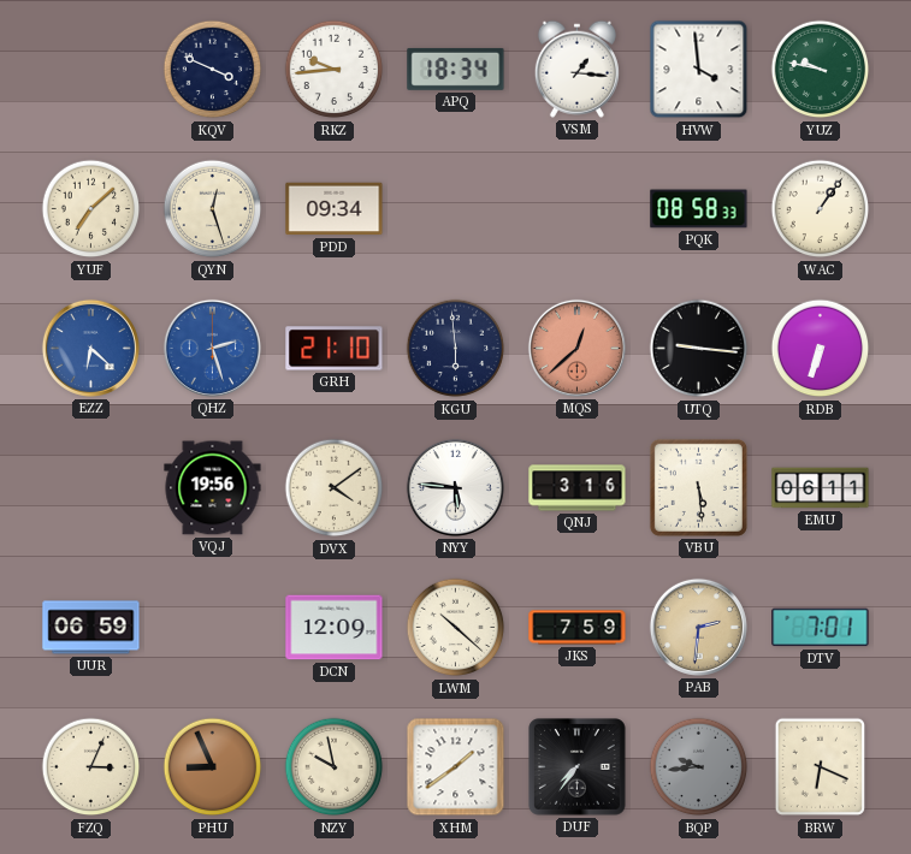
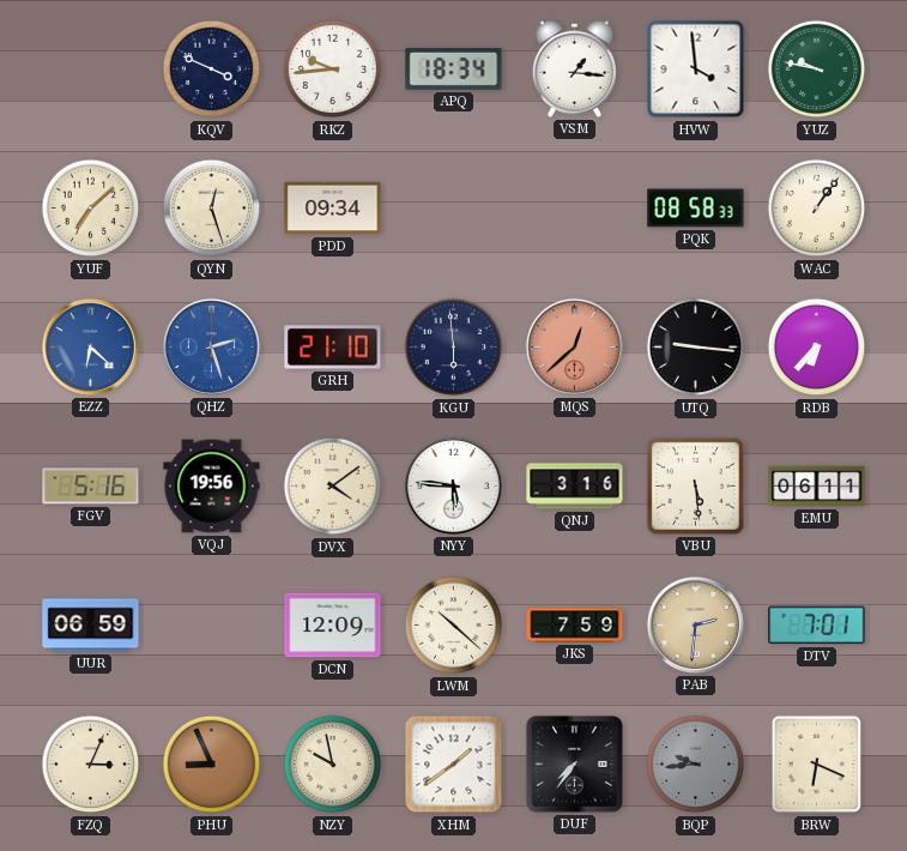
RDB: 6:33 -> 6:37 (817, 348)
FGV: none -> 5:16 (91, 487)
